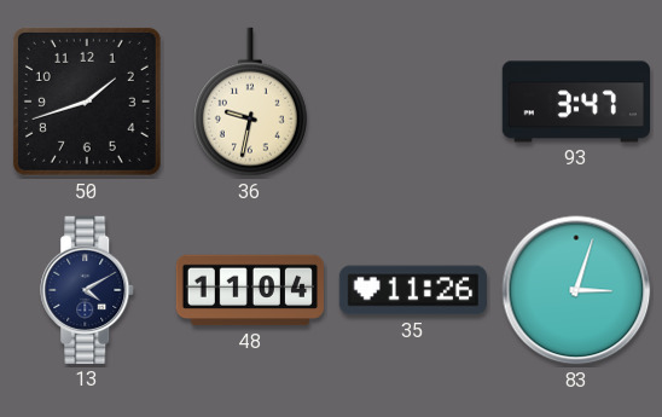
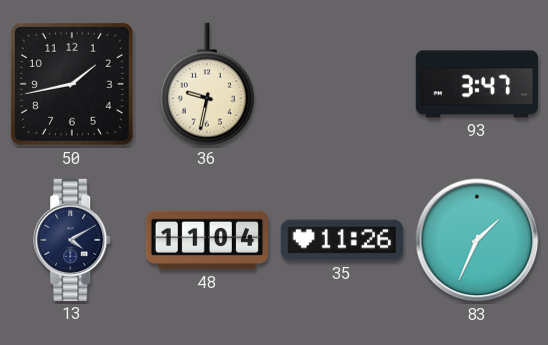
50: 1:42 -> 1:43 (72, 84)
83: 3:03 -> 1:34 (477, 240)
